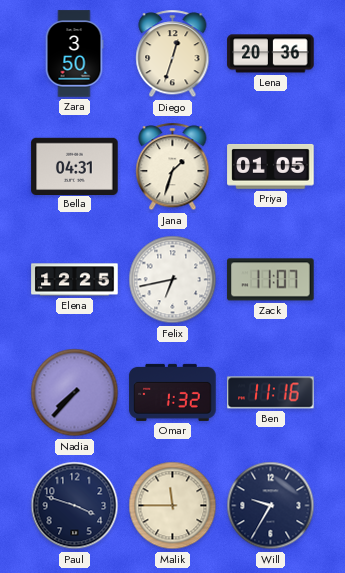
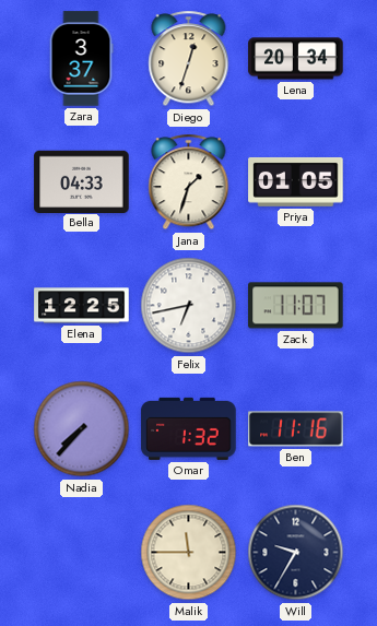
Zara: 3:50 -> 3:37 (81, 59)
Lena: 20:36 -> 20:34 (296, 59)
Bella: 04:31 -> 04:33 (82, 181)
Paul: 3:48 -> none (75, 506)
